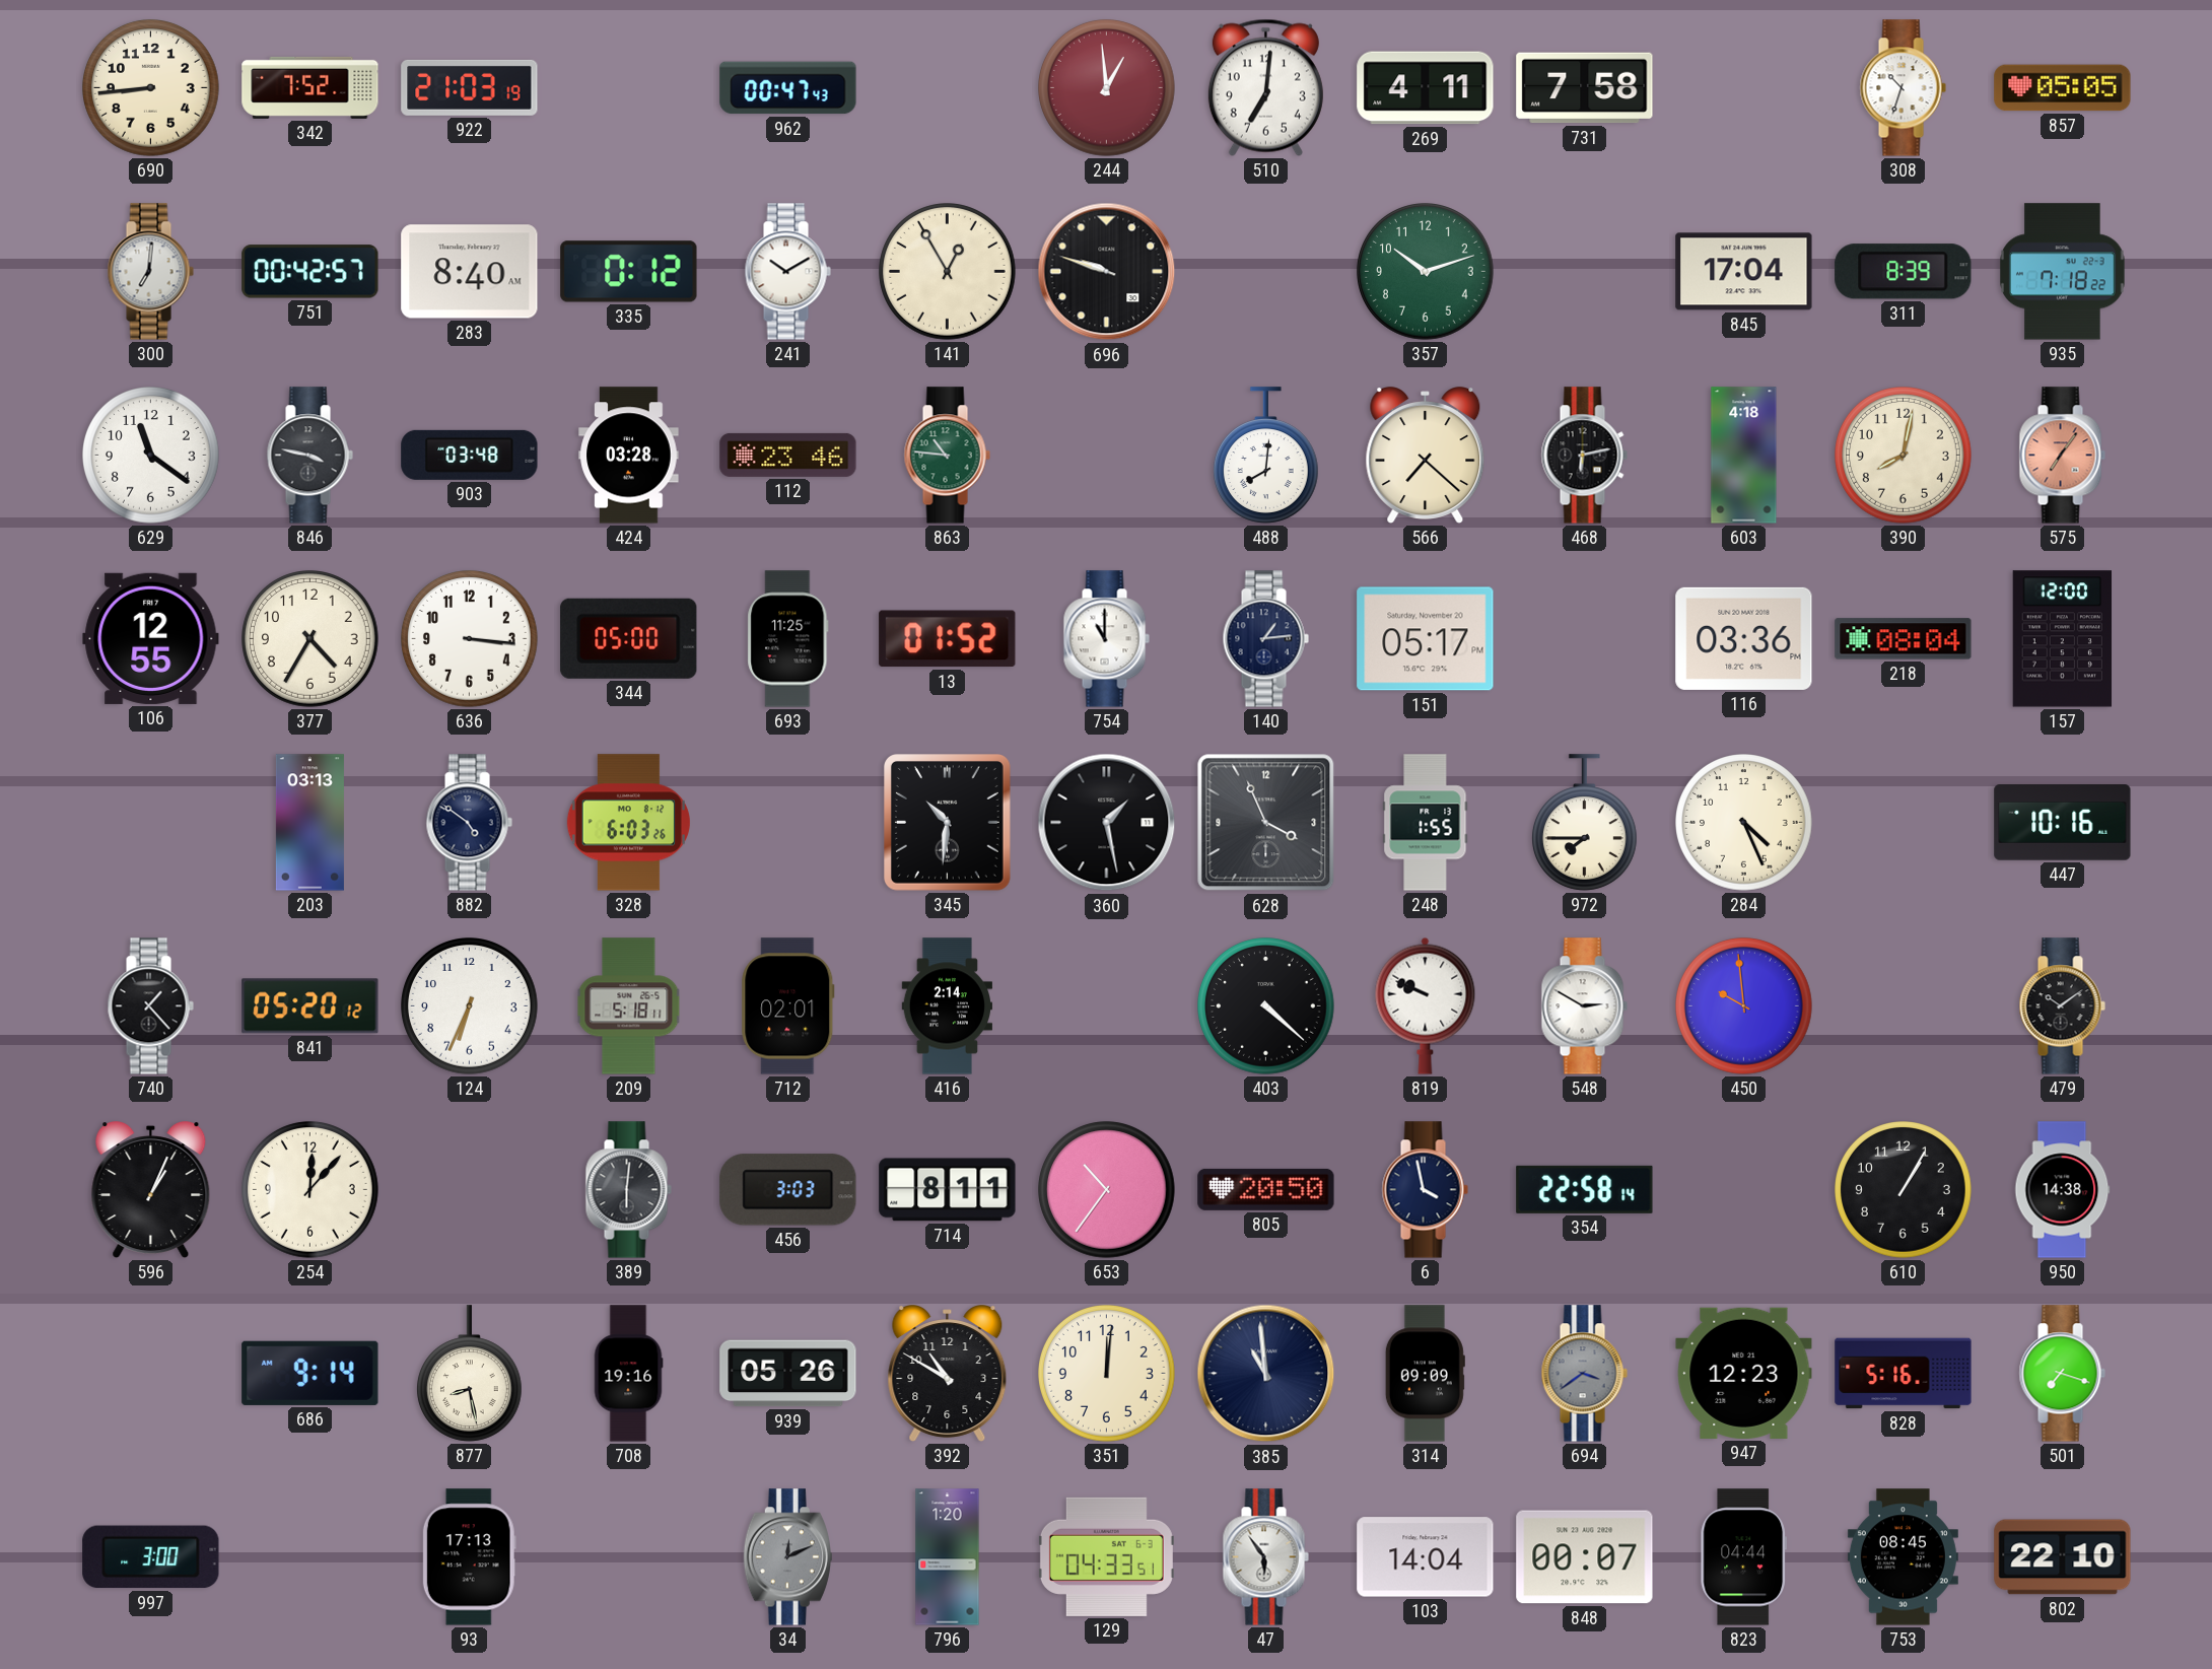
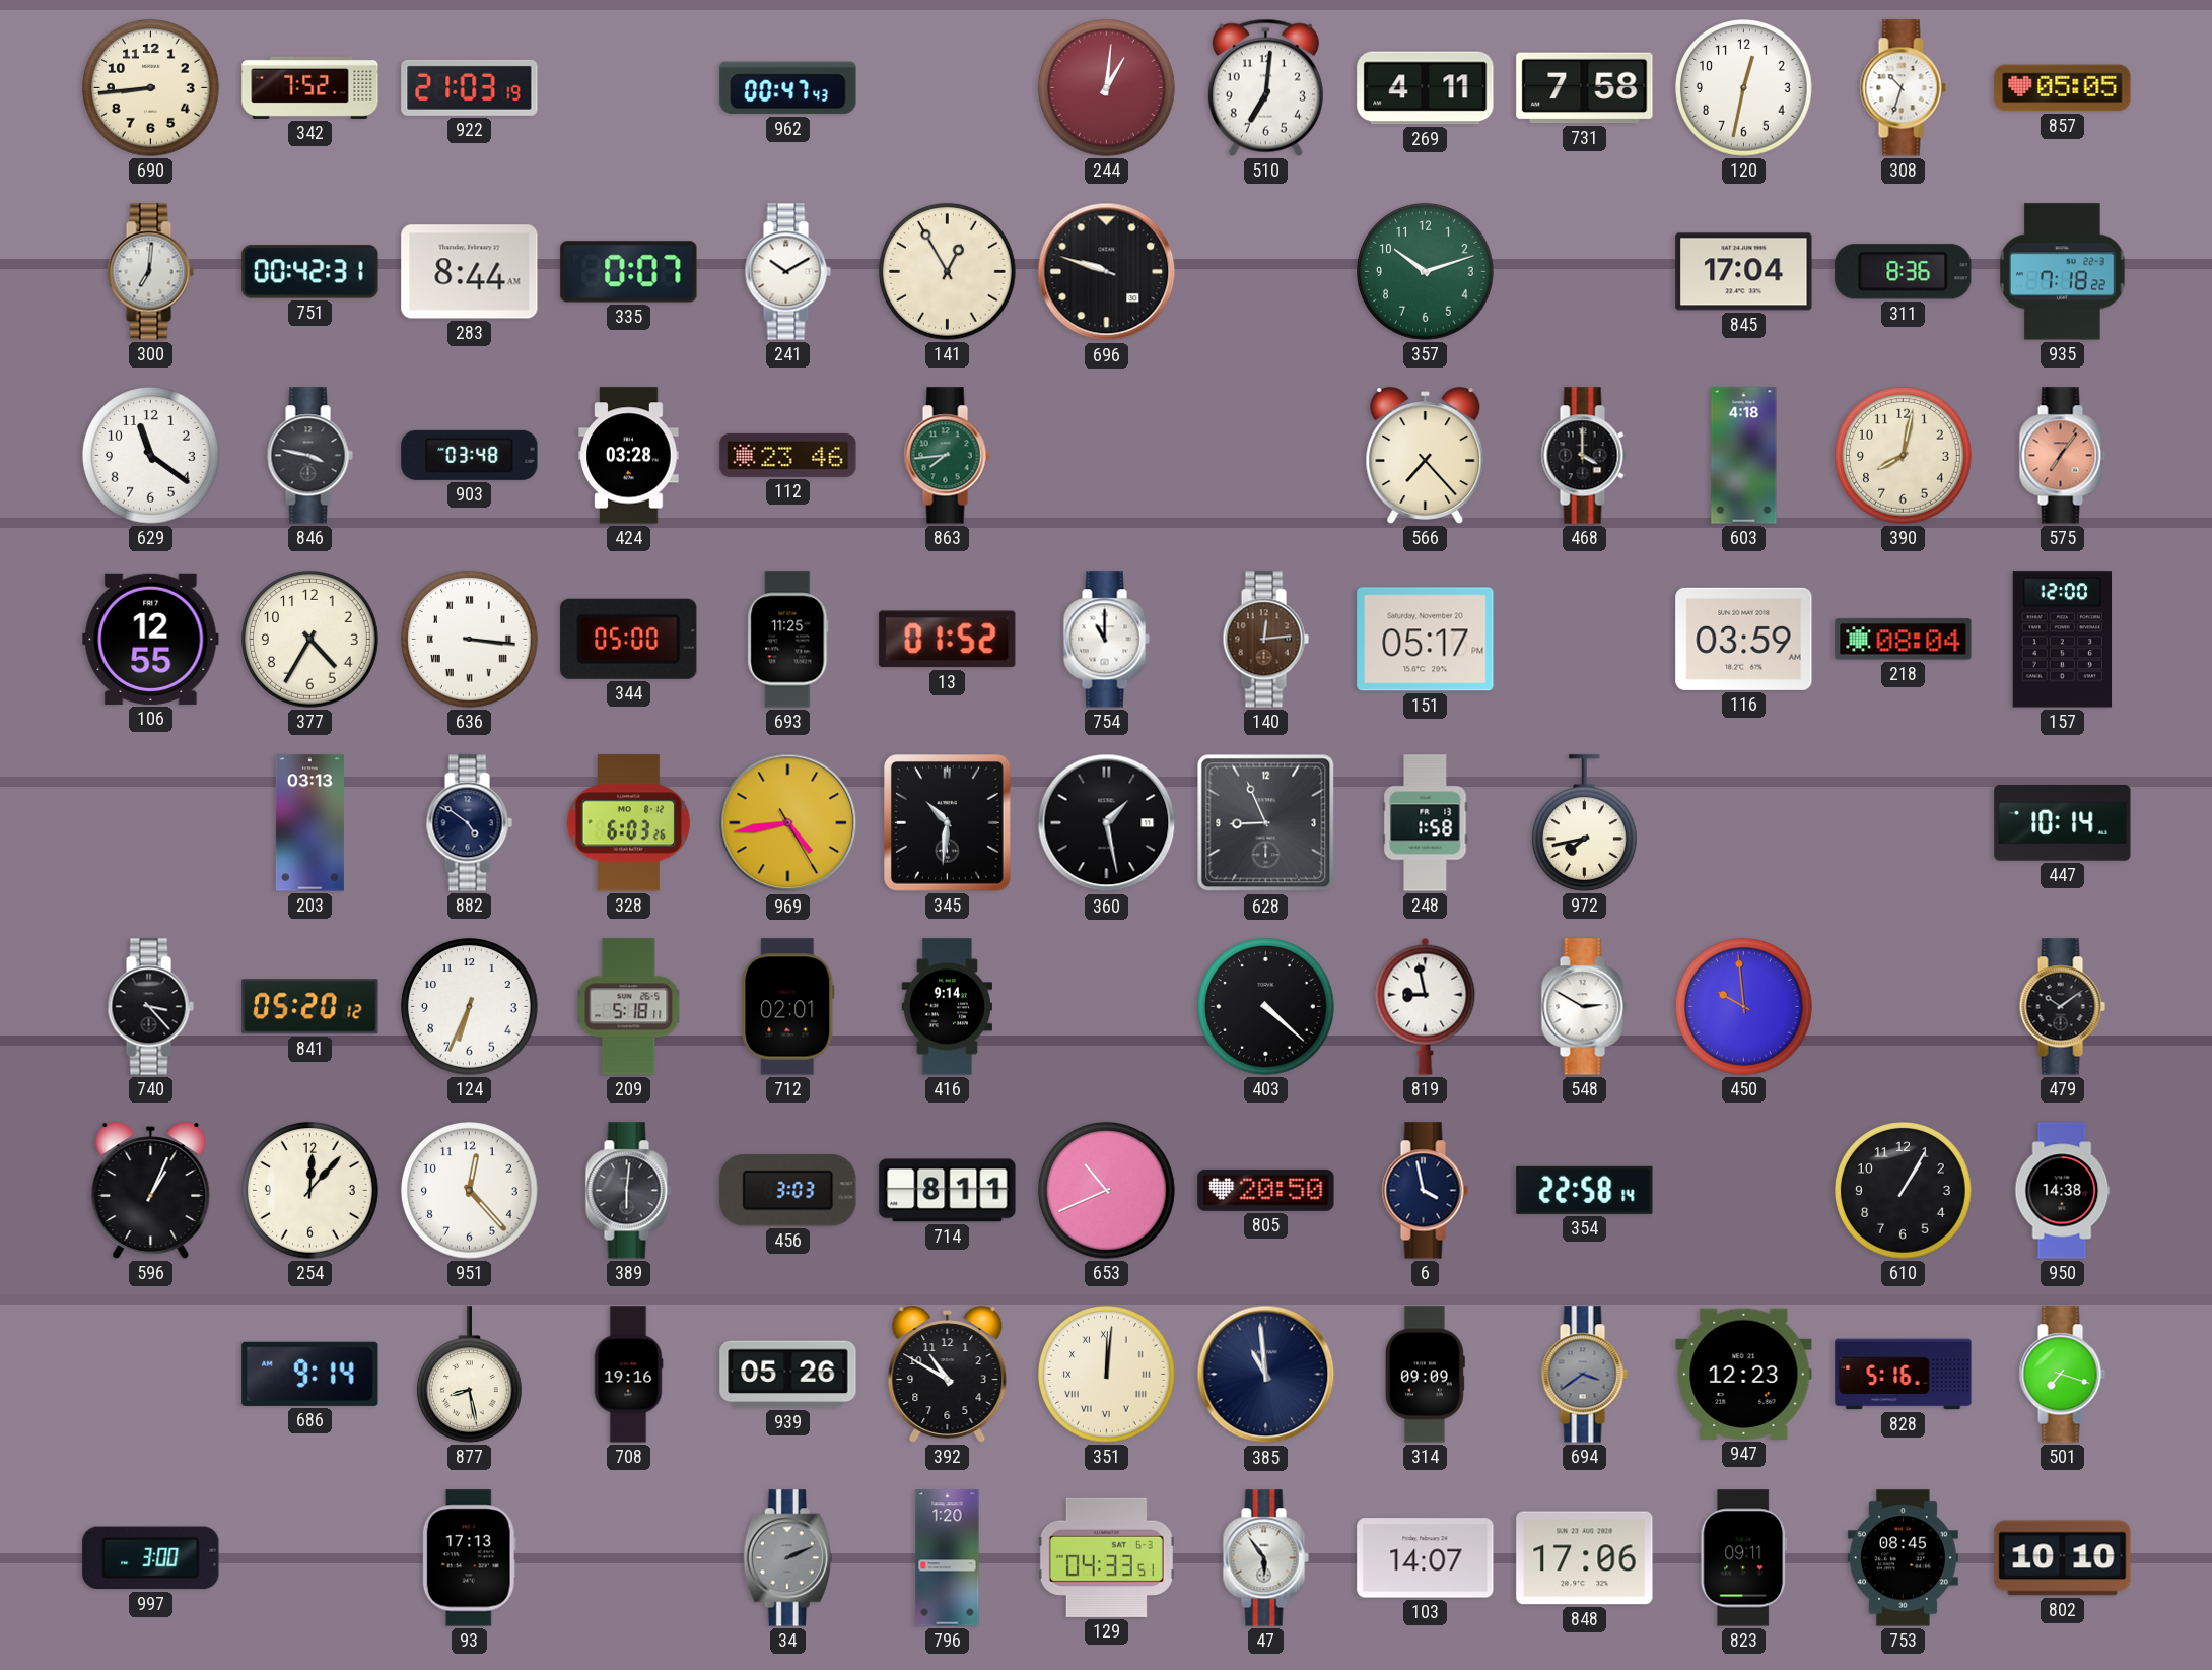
244: 12:59 -> 1:01 (1107, 88)
120: none -> 12:32 (1744, 88)
751: 00:42:57 -> 00:42:31 (310, 272)
283: 8:40 -> 8:44 (470, 272)
335: 0:12 -> 0:07 (629, 272)
311: 8:39 -> 8:36 (1904, 272)
863: 10:46 -> 7:44 (947, 456)
488: 8:01 -> none (1265, 456)
566: 7:22 -> 7:23 (1426, 456)
468: 6:13 -> 4:00 (1584, 456)
636 numerals: Arabic -> Roman (470, 640)
140: 1:14 -> 12:14 (1265, 640)
140 dial: navy -> brown (1265, 640)
116: 03:36 -> 03:59 (1744, 639)
969: none -> 4:43 (788, 823)
628: 3:56 -> 8:56 (1266, 823)
248: 1:55 -> 1:58 (1426, 823)
972: 7:45 -> 7:43 (1584, 823)
284: 4:26 -> none (1744, 823)
447: 10:16 -> 10:14 (2063, 823)
740: 1:23 -> 3:23 (150, 1007)
416: 2:14 -> 9:14 (948, 1007)
819: 9:49 -> 8:58 (1426, 1006)
951: none -> 12:23 (470, 1191)
653: 10:36 -> 10:41 (1107, 1191)
351 numerals: Arabic -> Roman (1107, 1375)
34: 12:11 -> 2:11 (787, 1558)
103: 14:04 -> 14:07 (1426, 1558)
848: 00:07 -> 17:06 (1585, 1558)
823: 04:44 -> 09:11 (1743, 1558)
802: 22:10 -> 10:10 (2063, 1558)
